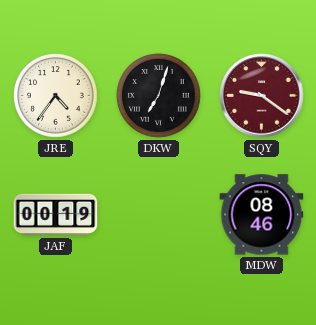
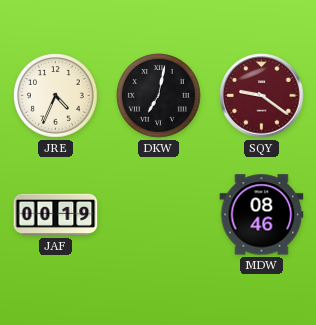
JRE: 4:36 -> 4:34 (56, 96)
DKW: 7:03 -> 7:02 (159, 96)
